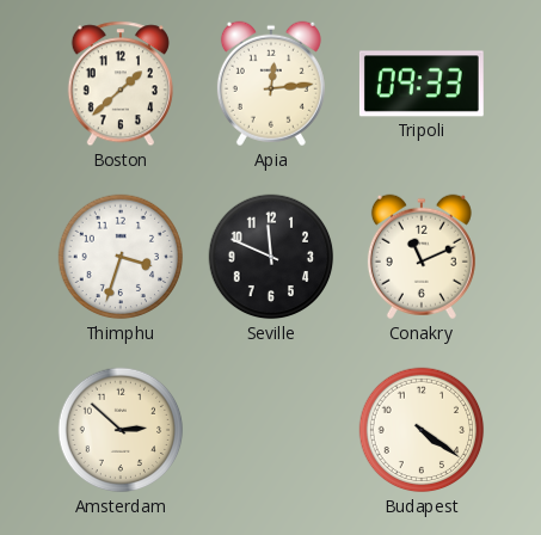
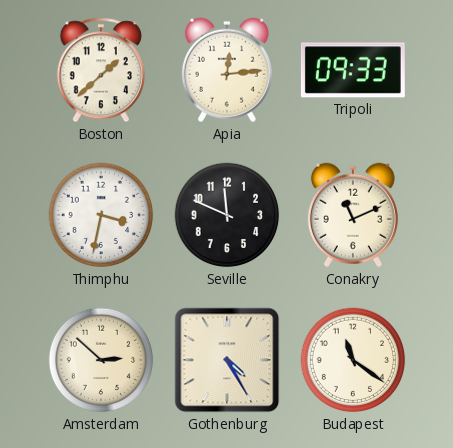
Thimphu: 3:33 -> 3:32 (101, 215)
Gothenburg: none -> 4:25 (227, 360)
Budapest: 4:21 -> 11:21 (353, 360)
